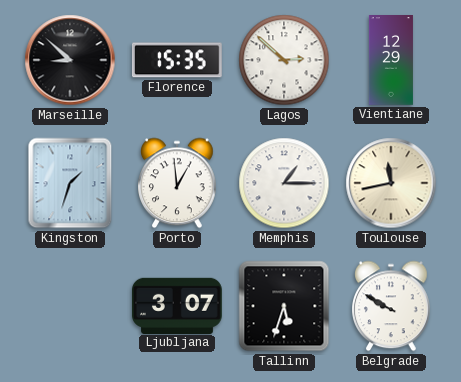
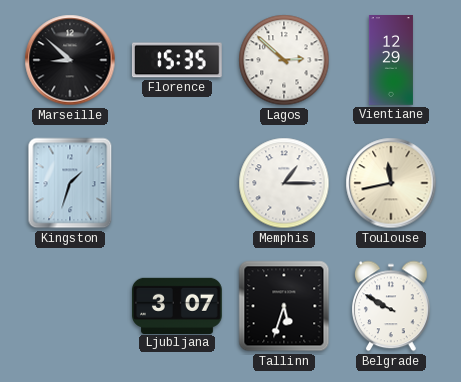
Porto: 12:59 -> none (178, 183)
